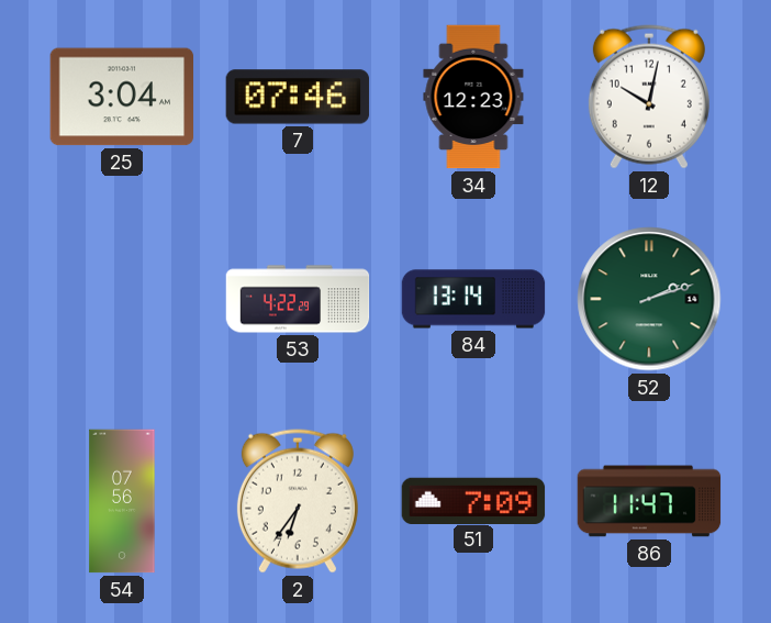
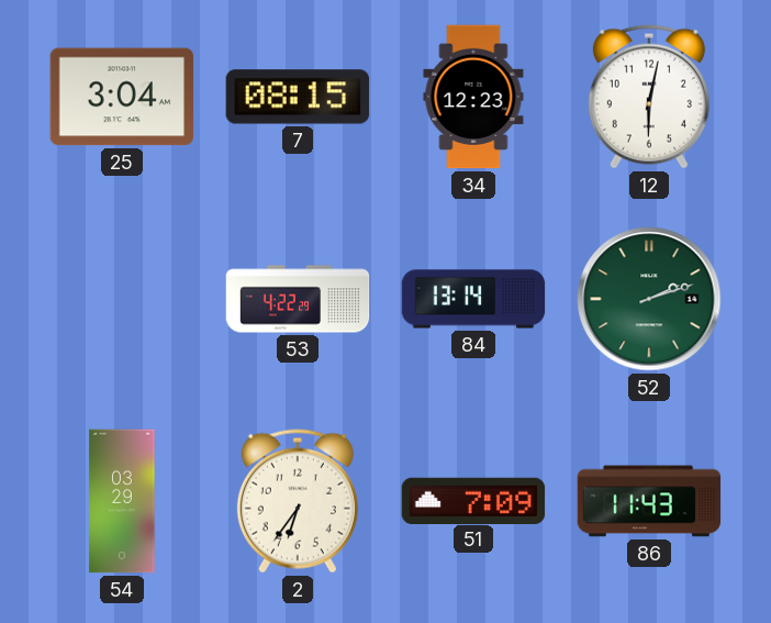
7: 07:46 -> 08:15 (298, 97)
12: 10:02 -> 6:02 (649, 97)
54: 07:56 -> 03:29 (122, 501)
86: 11:47 -> 11:43 (649, 501)
